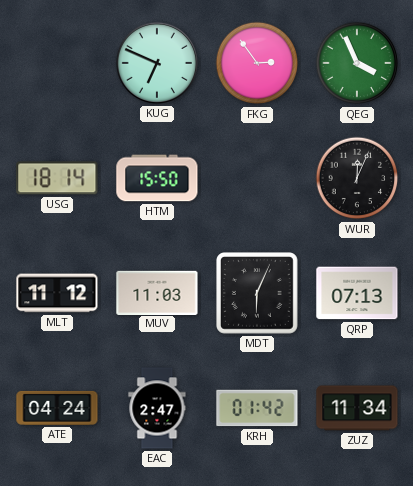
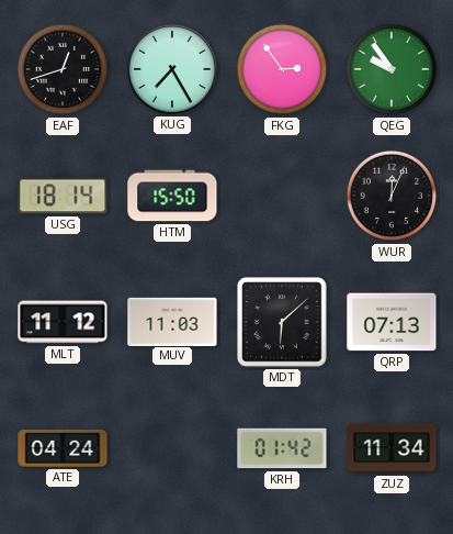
EAF: none -> 12:42 (63, 69)
KUG: 6:49 -> 7:25 (172, 69)
QEG: 3:56 -> 9:54 (392, 69)
MDT: 6:04 -> 6:08 (283, 323)
EAC: 2:47 -> none (157, 408)
